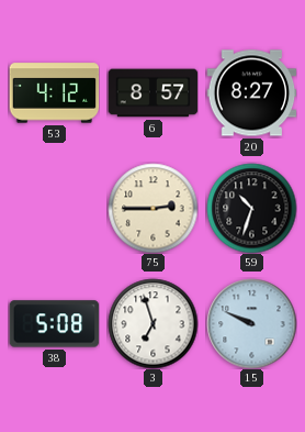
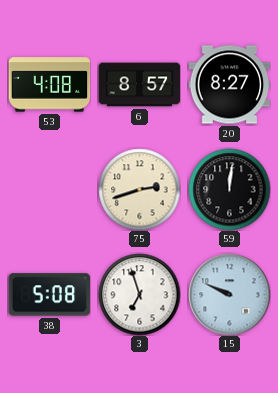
53: 4:12 -> 4:08 (49, 85)
75: 2:45 -> 2:42 (139, 189)
59: 10:33 -> 12:01 (229, 189)
